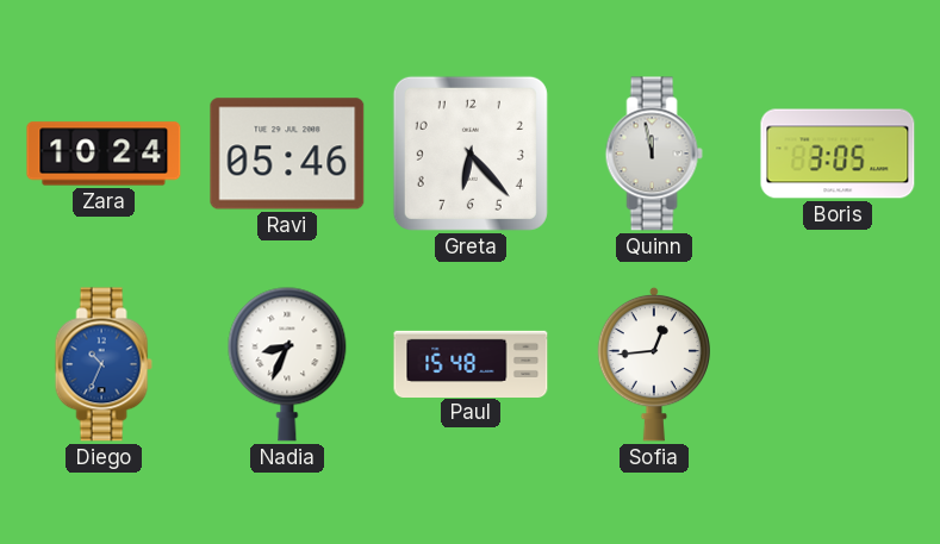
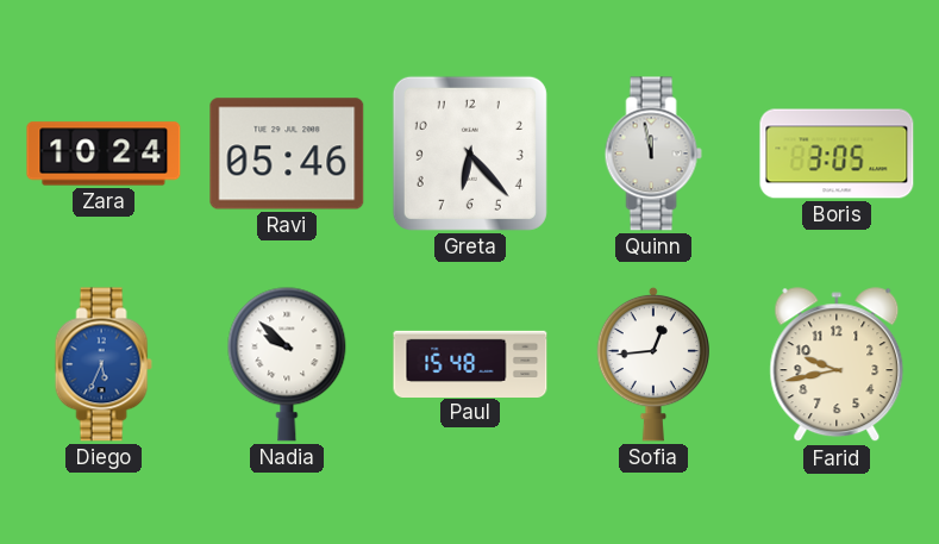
Diego: 10:34 -> 5:34 (104, 364)
Nadia: 8:34 -> 9:52 (287, 364)
Farid: none -> 9:43 (837, 365)
